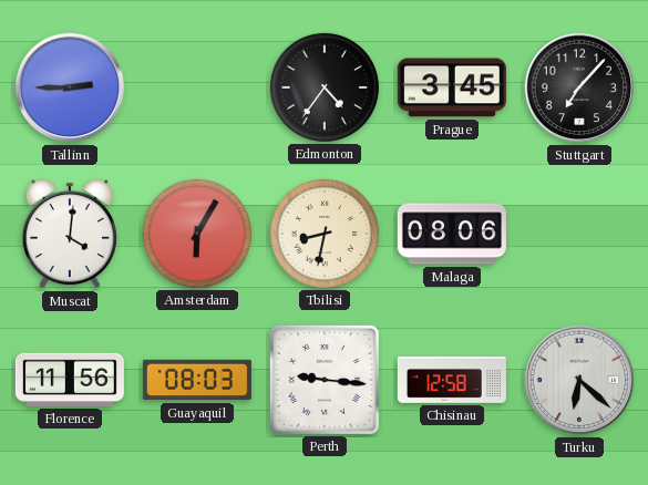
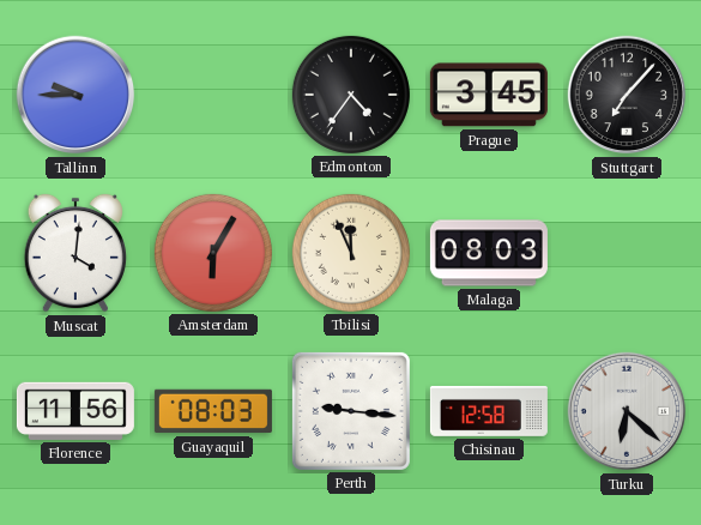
Tallinn: 2:45 -> 9:45 (75, 95)
Tbilisi: 8:32 -> 11:56 (351, 253)
Malaga: 08:06 -> 08:03 (489, 253)
